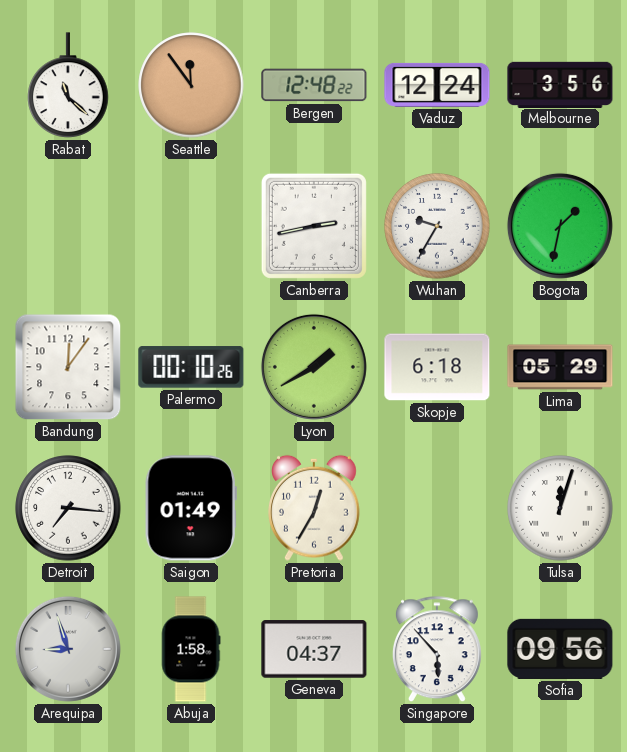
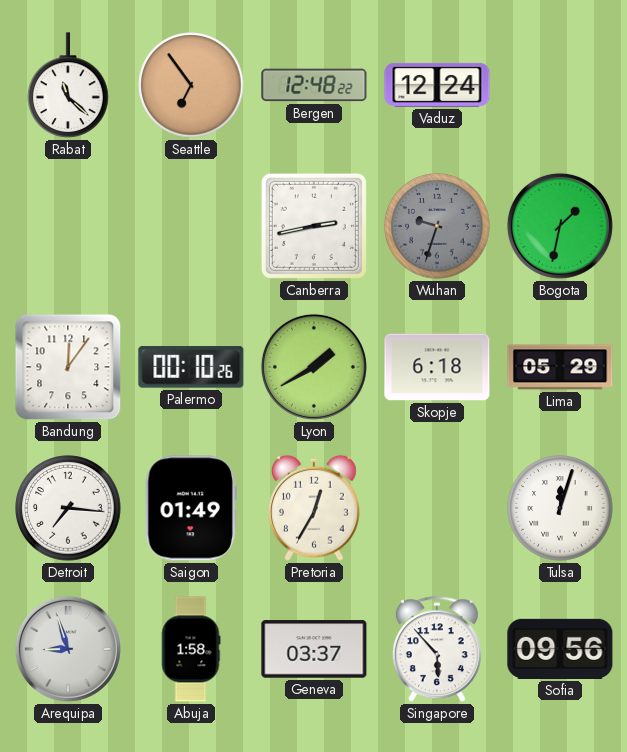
Seattle: 11:54 -> 6:54 (191, 85)
Melbourne: 3:56 -> none (560, 84)
Wuhan: 9:35 -> 9:33 (437, 226)
Wuhan dial: white -> grey (437, 226)
Geneva: 04:37 -> 03:37 (314, 649)
